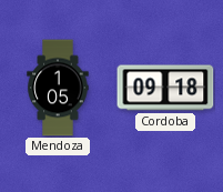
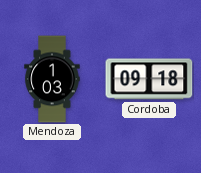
Mendoza: 1:05 -> 1:03 (52, 79)
